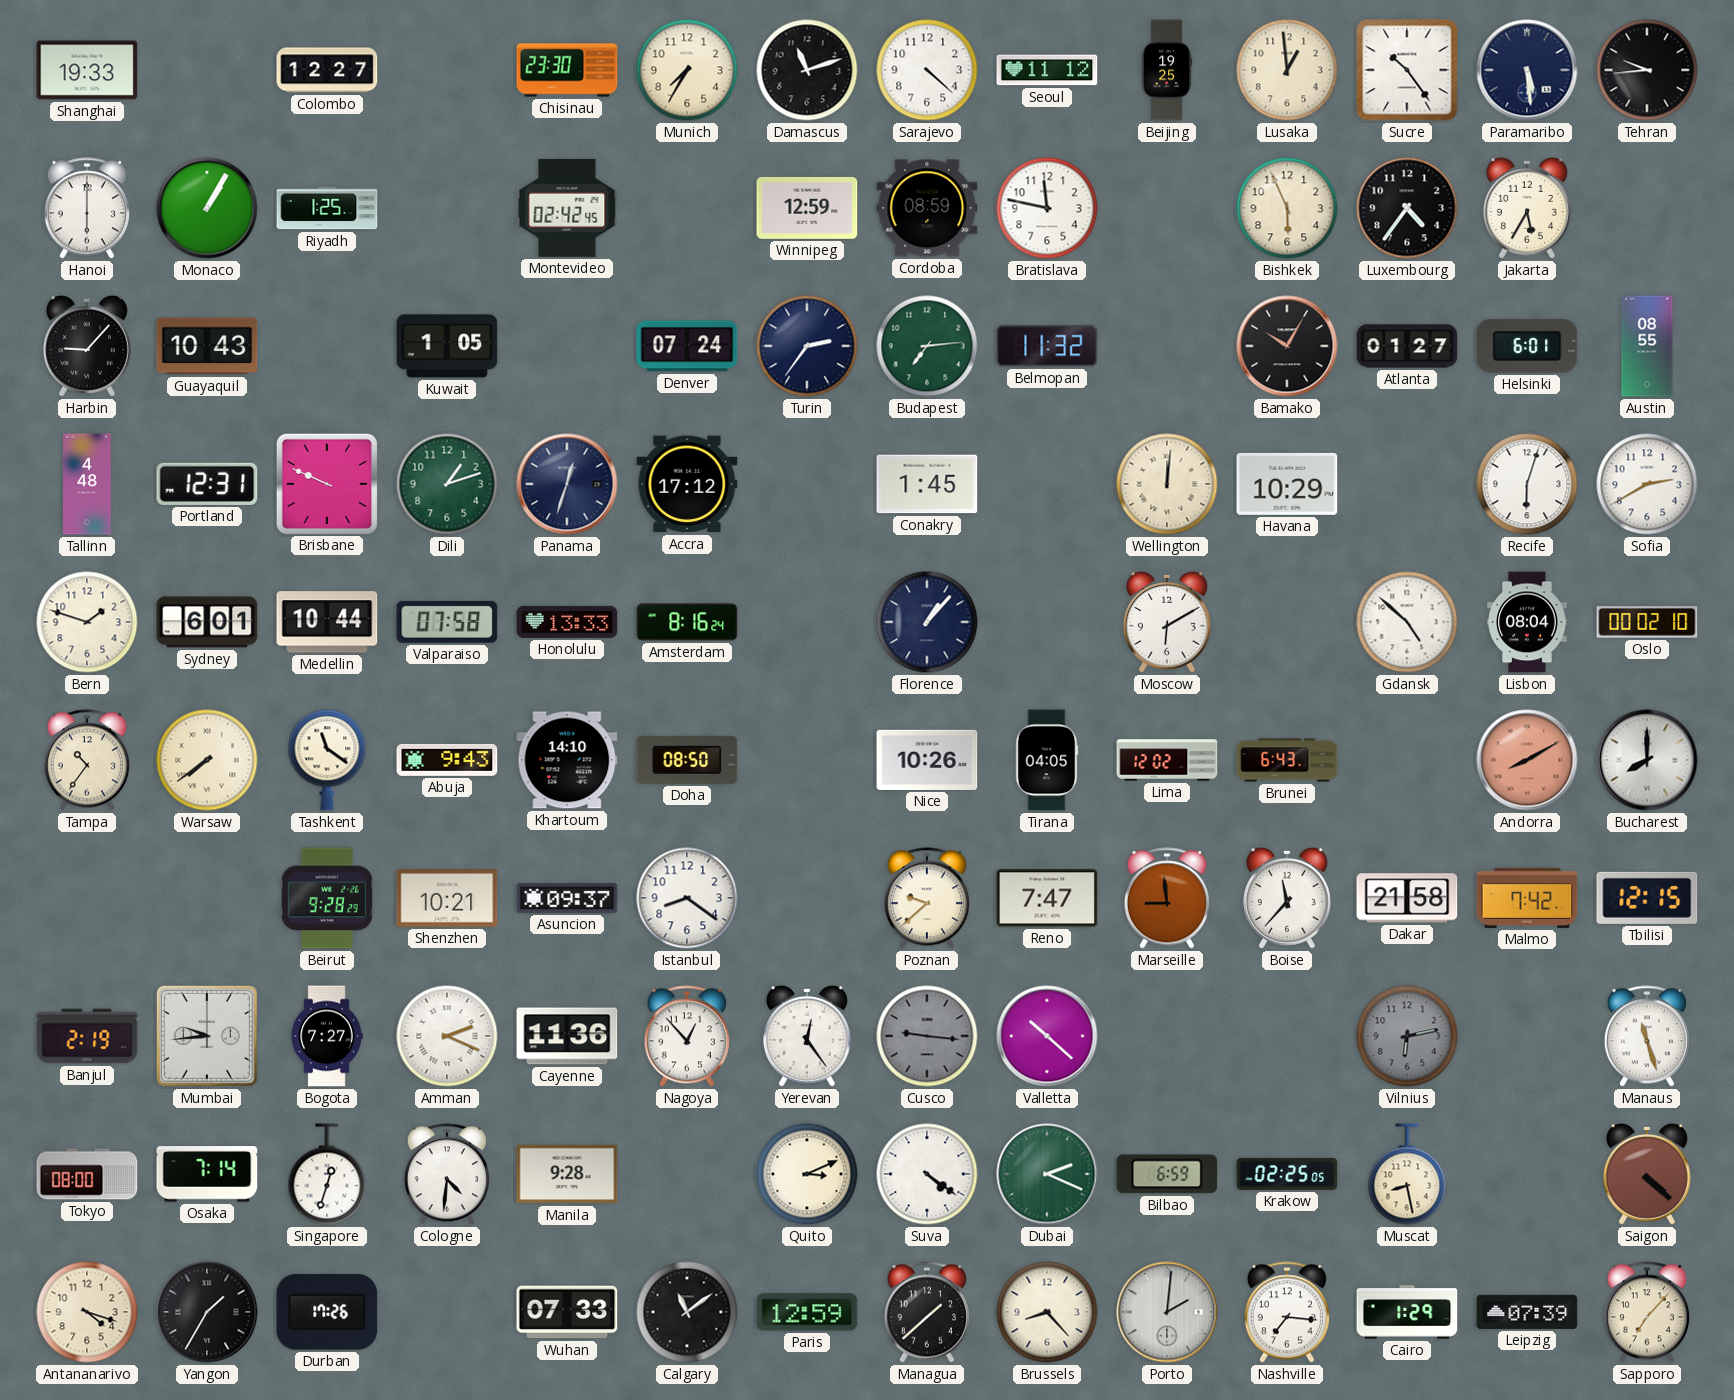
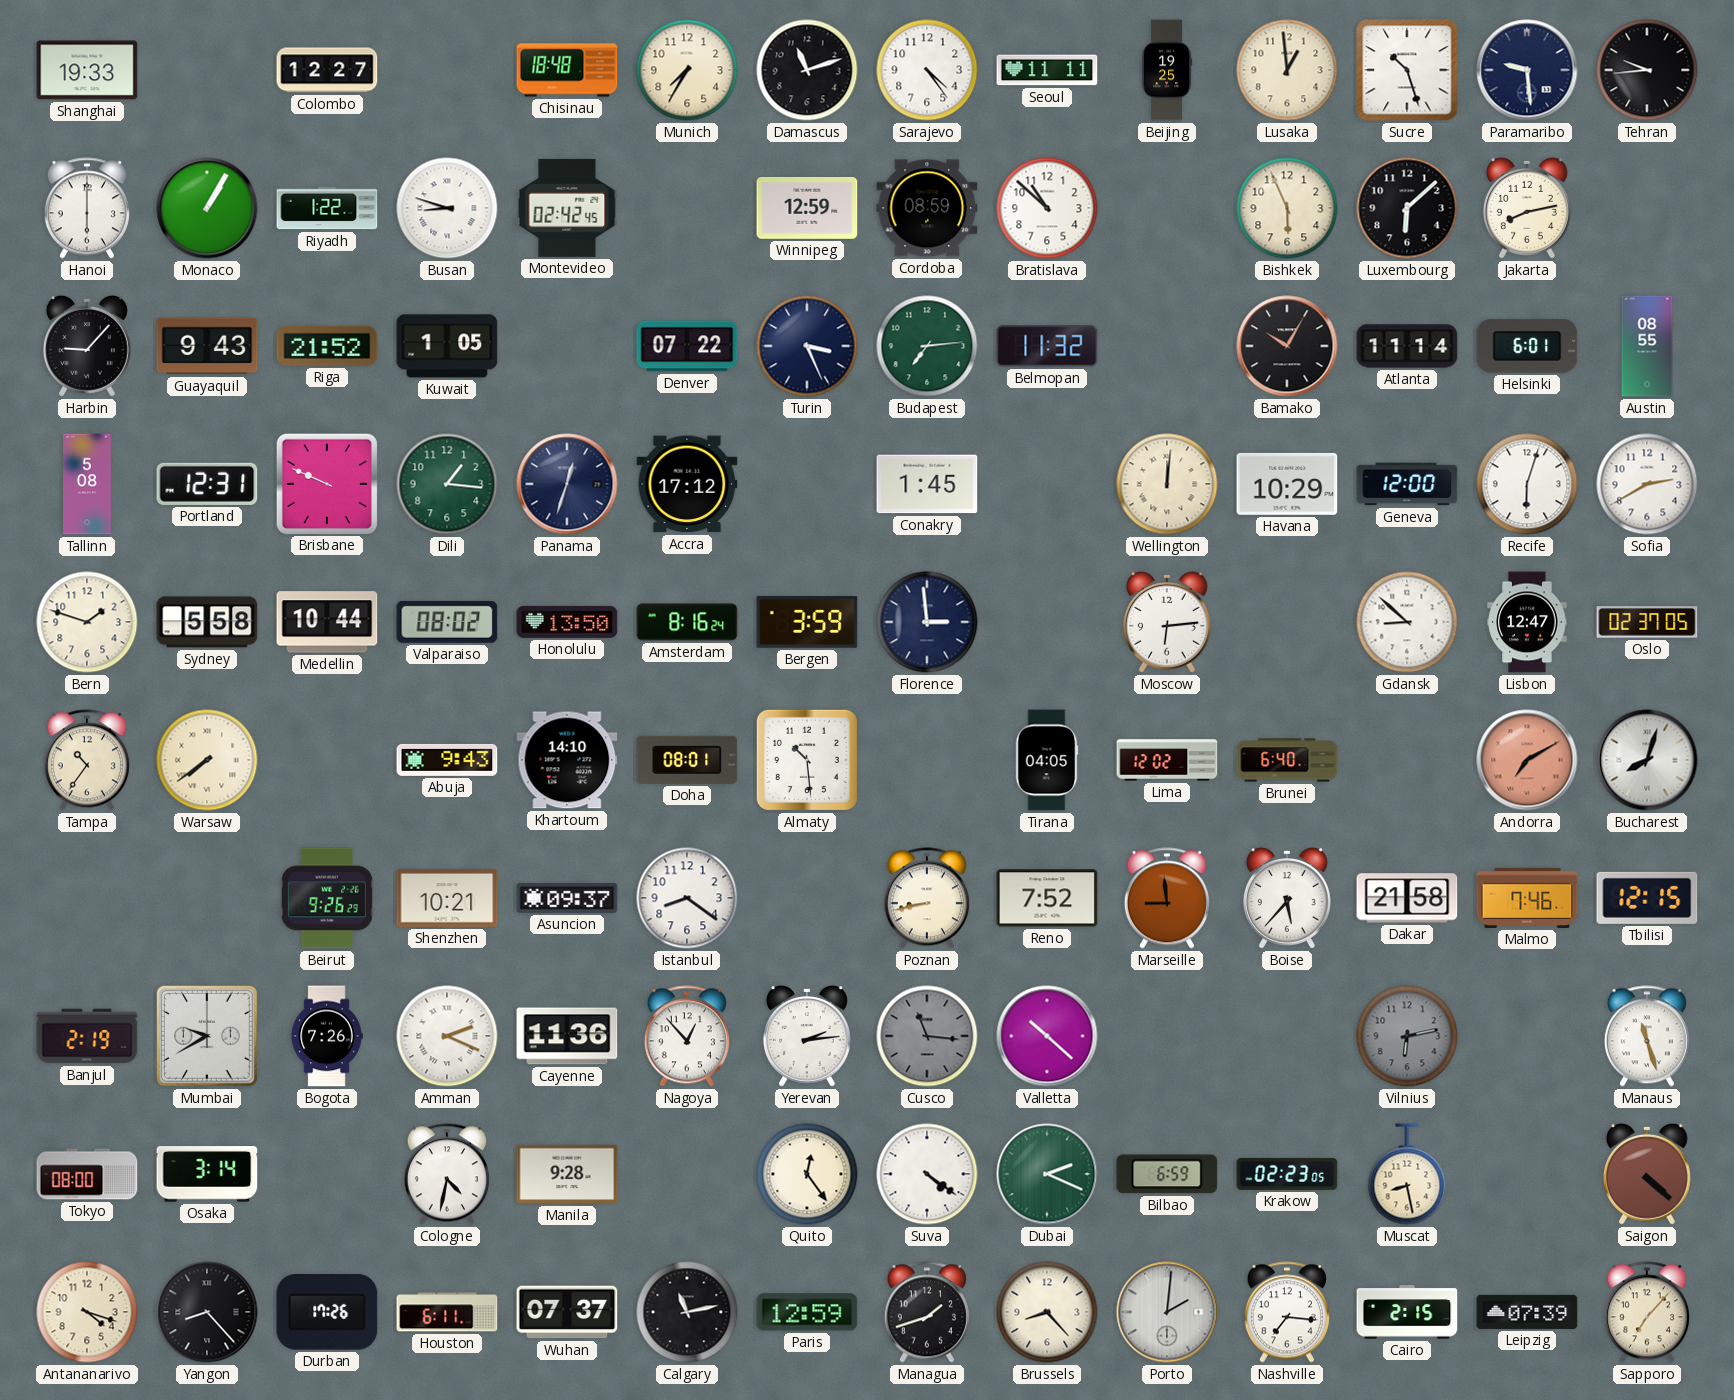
Chisinau: 23:30 -> 18:48 (567, 70)
Sarajevo: 4:22 -> 4:24 (927, 70)
Seoul: 11:12 -> 11:11 (1047, 70)
Sucre: 10:24 -> 10:27 (1407, 70)
Paramaribo: 5:29 -> 9:29 (1527, 70)
Riyadh: 1:25 -> 1:22 (327, 208)
Busan: none -> 8:48 (447, 208)
Bratislava: 11:47 -> 10:52 (1047, 208)
Luxembourg: 4:36 -> 6:08 (1407, 208)
Jakarta: 5:35 -> 8:13 (1527, 208)
Guayaquil: 10:43 -> 9:43 (207, 346)
Riga: none -> 21:52 (327, 346)
Denver: 07:24 -> 07:22 (687, 346)
Turin: 2:36 -> 3:26 (807, 346)
Atlanta: 01:27 -> 11:14 (1407, 346)
Tallinn: 4:48 -> 5:08 (88, 484)
Dili: 1:12 -> 1:16 (447, 484)
Geneva: none -> 12:00 (1407, 484)
Sydney: 6:01 -> 5:58 (207, 622)
Valparaiso: 07:58 -> 08:02 (447, 622)
Honolulu: 13:33 -> 13:50 (567, 622)
Bergen: none -> 3:59 (807, 623)
Florence: 1:07 -> 2:59 (927, 622)
Moscow: 6:10 -> 6:14 (1167, 622)
Gdansk: 4:52 -> 8:52 (1407, 622)
Lisbon: 08:04 -> 12:47 (1527, 622)
Oslo: 00:02 -> 02:37 (1647, 622)
Tashkent: 11:21 -> none (327, 760)
Doha: 08:50 -> 08:01 (687, 760)
Almaty: none -> 10:29 (807, 760)
Nice: 10:26 -> none (927, 760)
Brunei: 6:43 -> 6:40 (1287, 760)
Andorra: 8:10 -> 7:10 (1527, 760)
Bucharest: 8:00 -> 8:03 (1647, 760)
Beirut: 9:28 -> 9:26 (327, 898)
Poznan: 9:38 -> 8:43 (927, 898)
Reno: 7:47 -> 7:52 (1047, 898)
Boise: 11:37 -> 5:37 (1287, 898)
Malmo: 7:42 -> 7:46 (1527, 898)
Mumbai: 9:44 -> 9:40 (207, 1036)
Bogota: 7:27 -> 7:26 (327, 1036)
Yerevan: 12:24 -> 2:14 (807, 1036)
Cusco: 9:16 -> 11:16 (927, 1036)
Osaka: 7:14 -> 3:14 (207, 1174)
Singapore: 12:33 -> none (327, 1174)
Cologne: 4:31 -> 4:32 (447, 1174)
Quito: 3:11 -> 12:24 (807, 1174)
Krakow: 02:25 -> 02:23 (1287, 1174)
Yangon: 1:35 -> 8:23 (207, 1312)
Houston: none -> 6:11 (447, 1312)
Wuhan: 07:33 -> 07:37 (567, 1312)
Calgary: 11:09 -> 11:13 (687, 1312)
Managua: 1:38 -> 1:42 (927, 1312)
Cairo: 1:29 -> 2:15 (1407, 1312)
